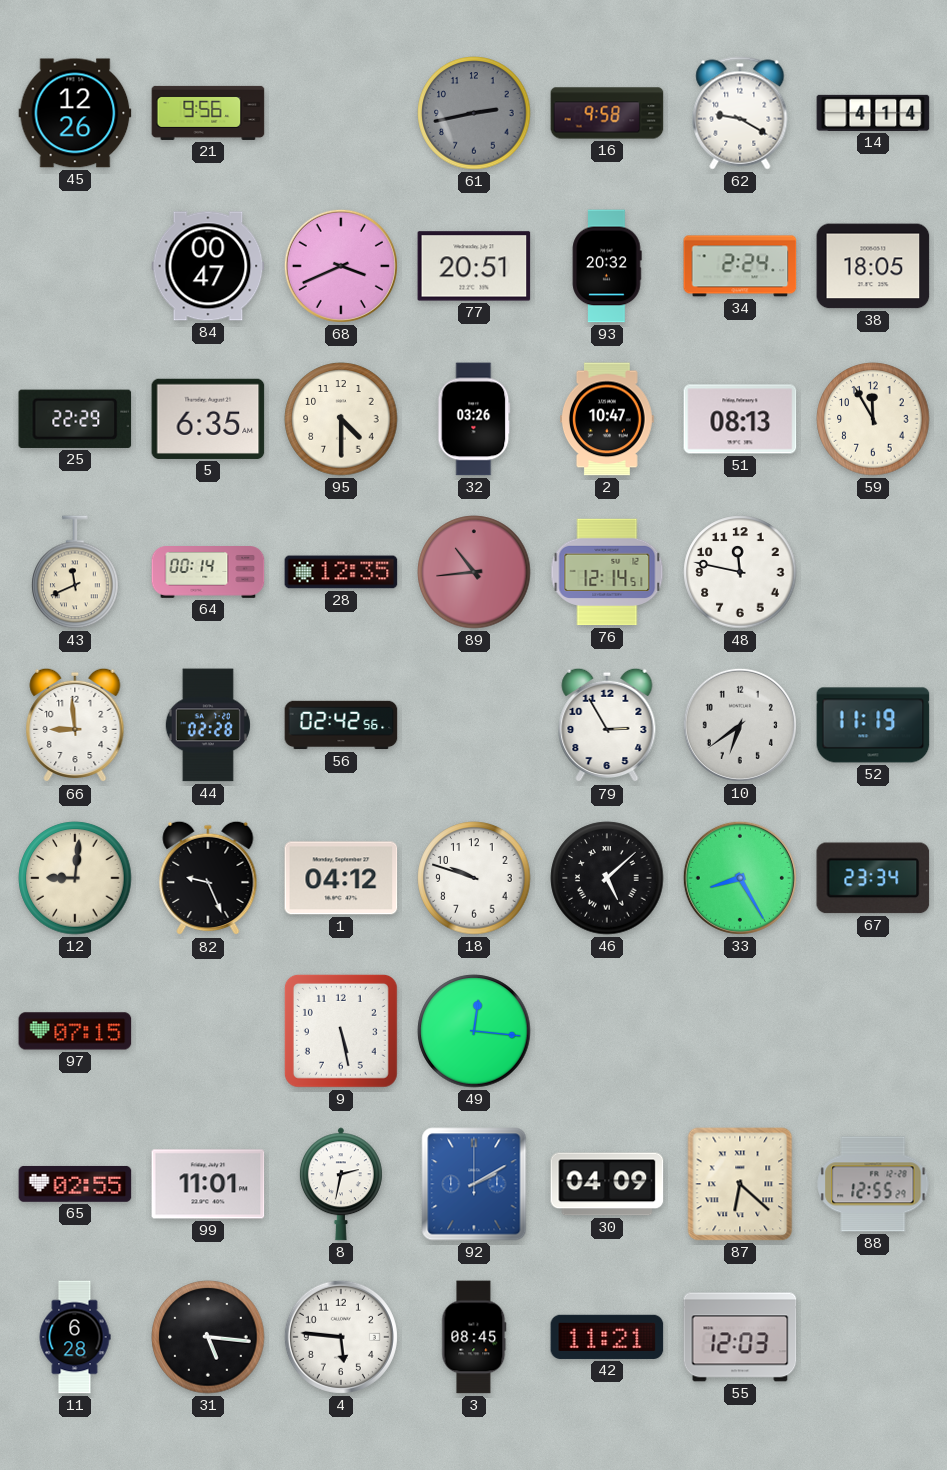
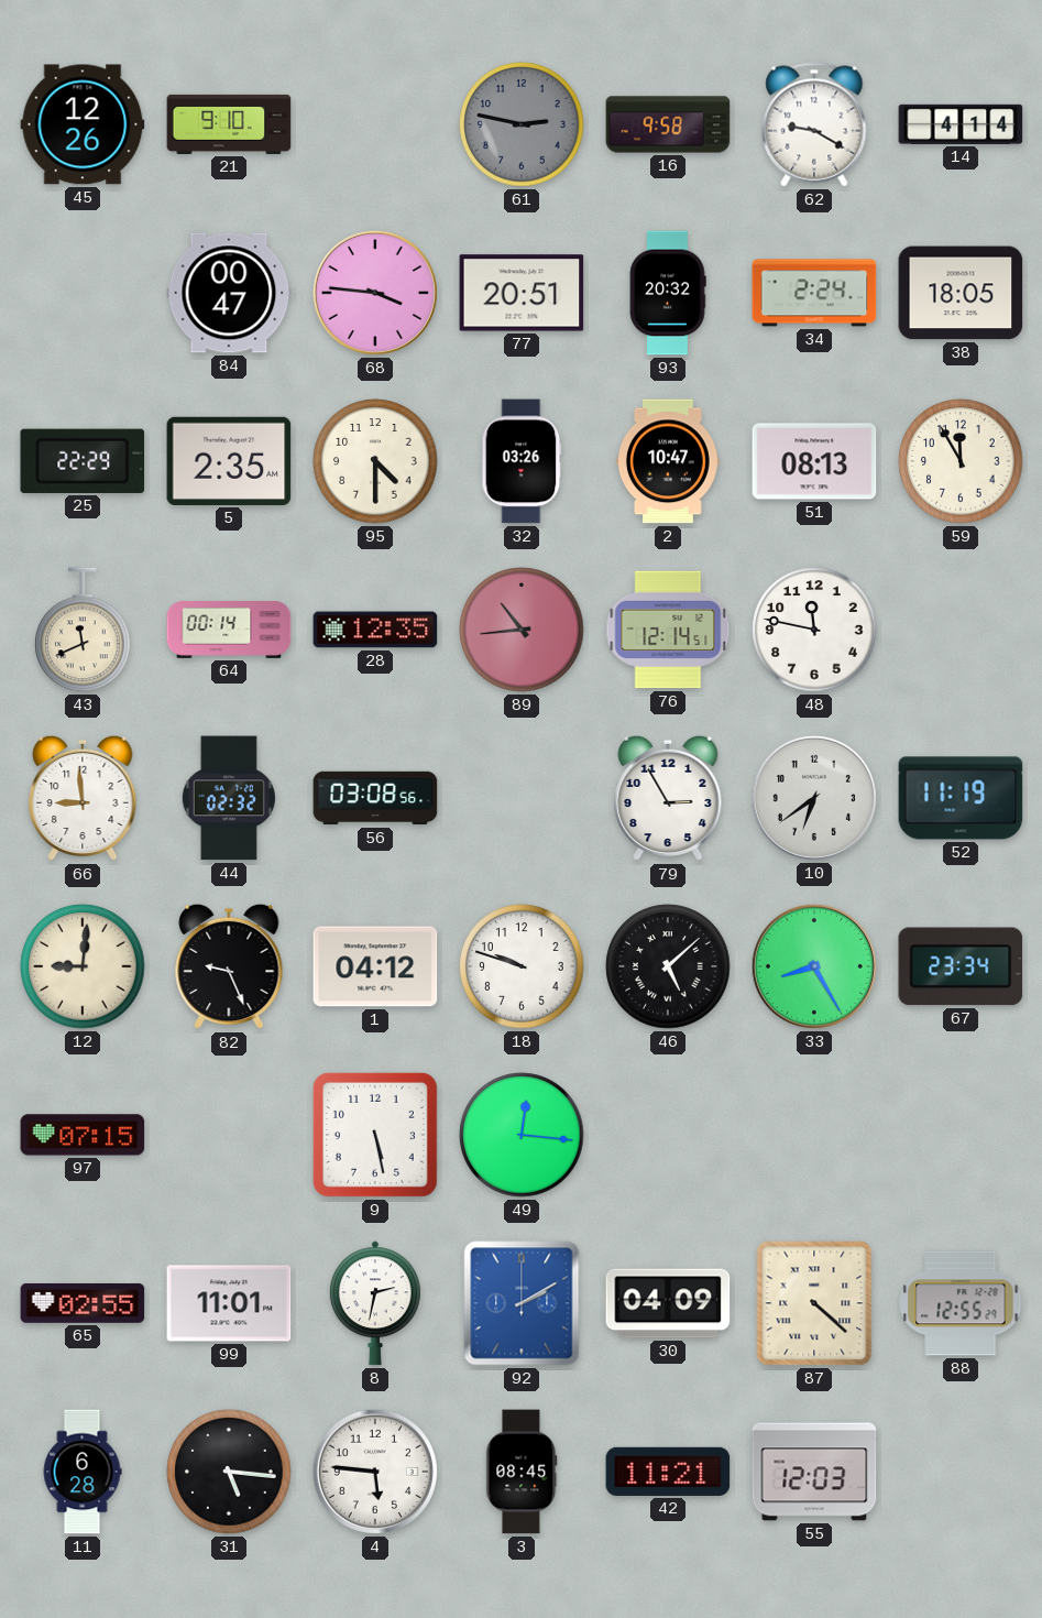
21: 9:56 -> 9:10 (229, 124)
61: 2:43 -> 2:47 (522, 124)
68: 3:41 -> 3:46 (375, 293)
5: 6:35 -> 2:35 (229, 461)
44: 02:28 -> 02:32 (229, 798)
56: 02:42 -> 03:08 (375, 798)
87: 6:22 -> 4:22 (814, 1303)
